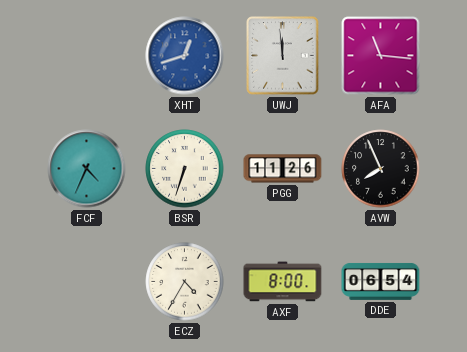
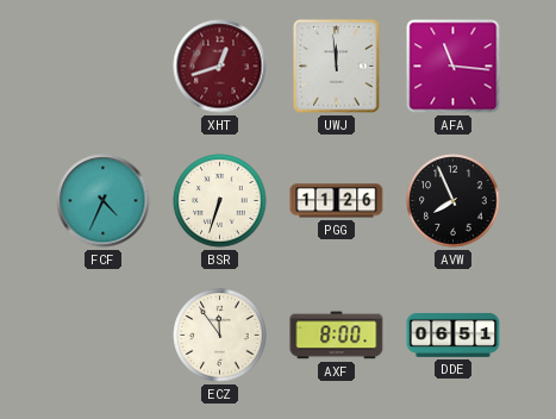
XHT dial: blue -> burgundy (220, 67)
ECZ: 4:35 -> 11:54 (220, 336)
DDE: 06:54 -> 06:51 (454, 334)
